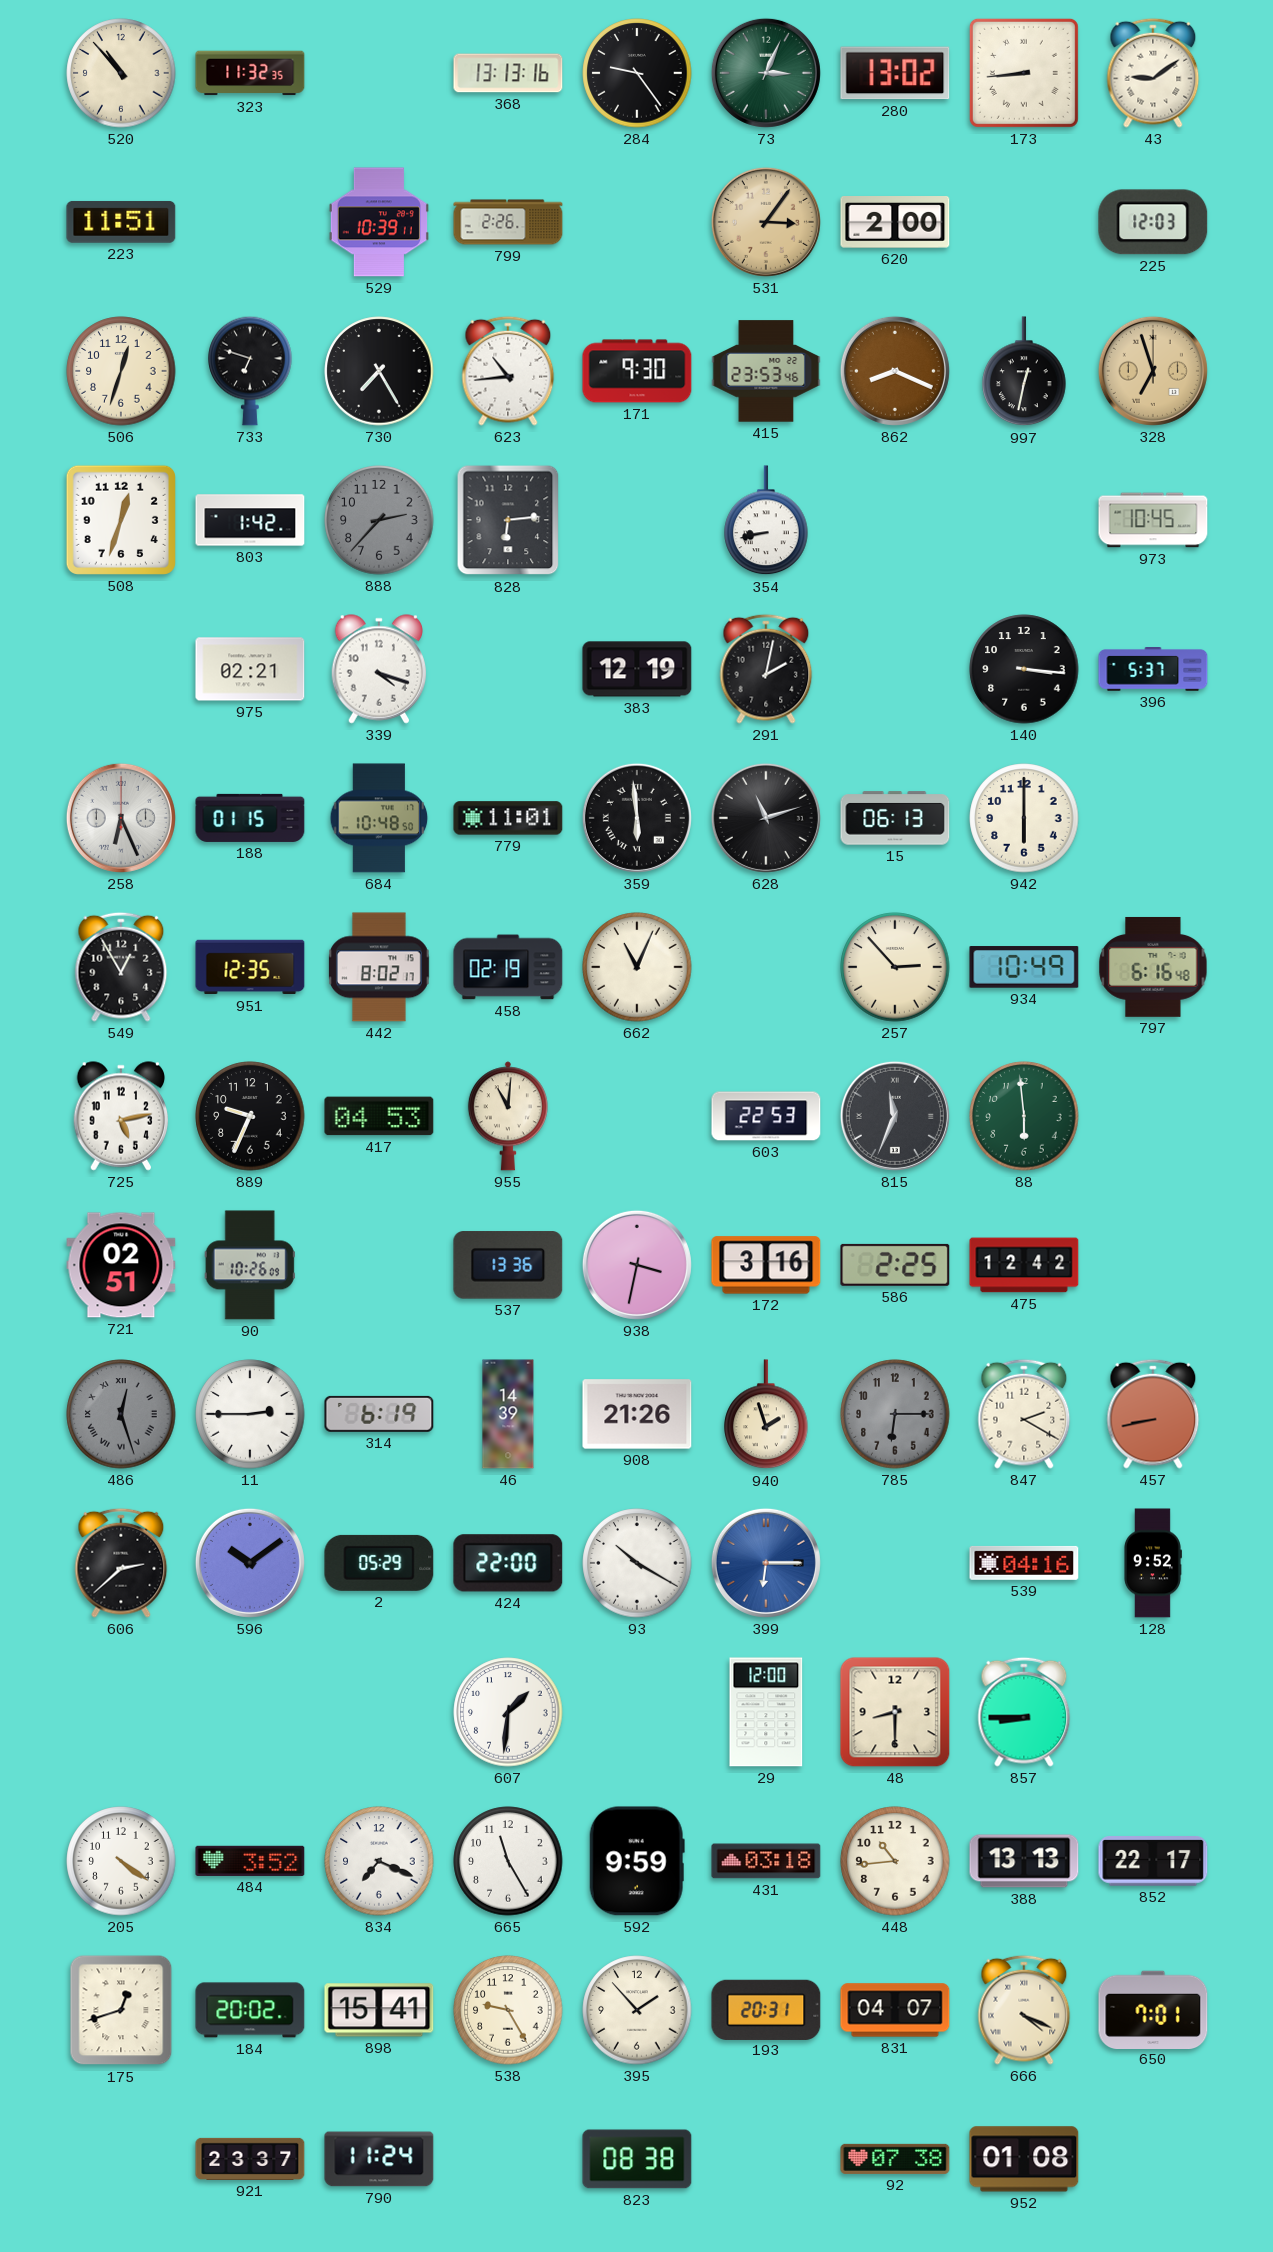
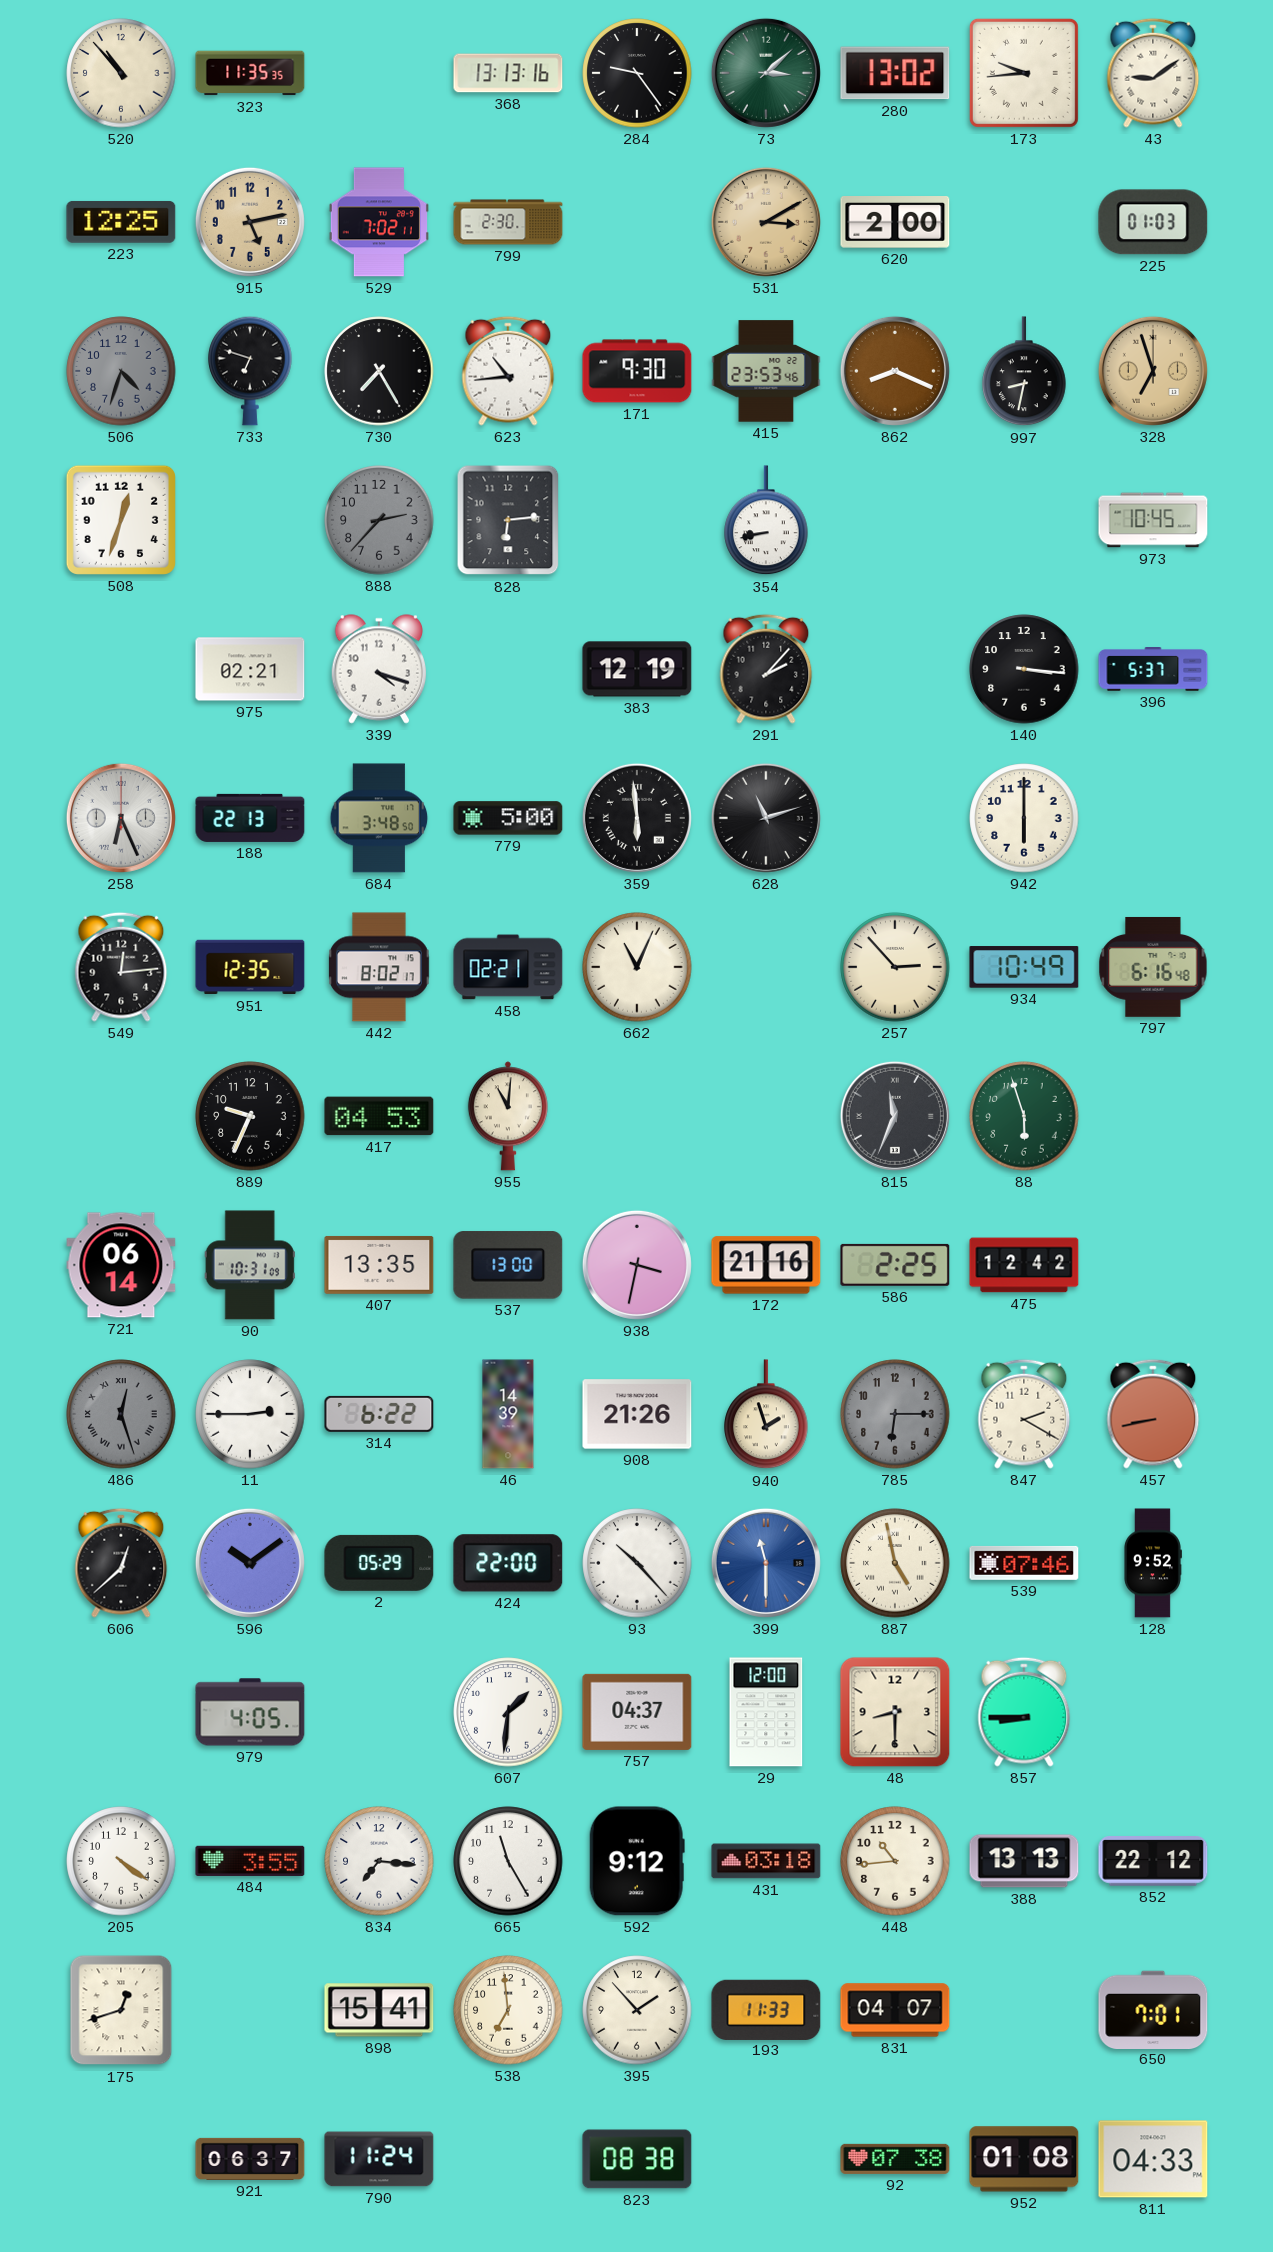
323: 11:32 -> 11:35 (250, 73)
73: 3:04 -> 3:08 (766, 73)
173: 8:44 -> 9:44 (1024, 73)
223: 11:51 -> 12:25 (121, 222)
915: none -> 5:13 (250, 222)
529: 10:39 -> 7:02 (379, 222)
799: 2:26 -> 2:30 (508, 222)
531: 3:06 -> 3:10 (766, 222)
225: 12:03 -> 01:03 (1153, 222)
506: 12:33 -> 4:33 (121, 371)
506 dial: cream -> grey (121, 371)
997: 12:32 -> 8:32 (1024, 372)
803: 1:42 -> none (250, 520)
291: 2:02 -> 2:07 (766, 669)
188: 01:15 -> 22:13 (250, 818)
684: 10:48 -> 3:48 (379, 818)
779: 11:01 -> 5:00 (508, 818)
15: 06:13 -> none (895, 818)
549: 12:55 -> 12:14 (121, 967)
458: 02:19 -> 02:21 (508, 967)
725: 5:13 -> none (121, 1116)
603: 22:53 -> none (766, 1116)
88: 5:59 -> 5:57 (1024, 1116)
721: 02:51 -> 06:14 (121, 1265)
90: 10:26 -> 10:31 (250, 1265)
407: none -> 13:35 (379, 1265)
537: 13:36 -> 13:00 (508, 1265)
172: 3:16 -> 21:16 (766, 1265)
314: 6:19 -> 6:22 (379, 1414)
606: 2:38 -> 12:38 (121, 1563)
93: 10:20 -> 10:23 (637, 1563)
399: 6:15 -> 11:30 (766, 1563)
887: none -> 4:58 (895, 1563)
539: 04:16 -> 07:46 (1024, 1563)
979: none -> 4:05 (250, 1712)
757: none -> 04:37 (637, 1712)
484: 3:52 -> 3:55 (250, 1861)
834: 7:19 -> 7:16 (379, 1861)
592: 9:59 -> 9:12 (637, 1861)
852: 22:17 -> 22:12 (1153, 1861)
184: 20:02 -> none (250, 2010)
538: 9:25 -> 6:59 (508, 2010)
193: 20:31 -> 11:33 (766, 2009)
666: 4:19 -> none (1024, 2010)
921: 23:37 -> 06:37 (250, 2159)
811: none -> 04:33 (1153, 2159)
